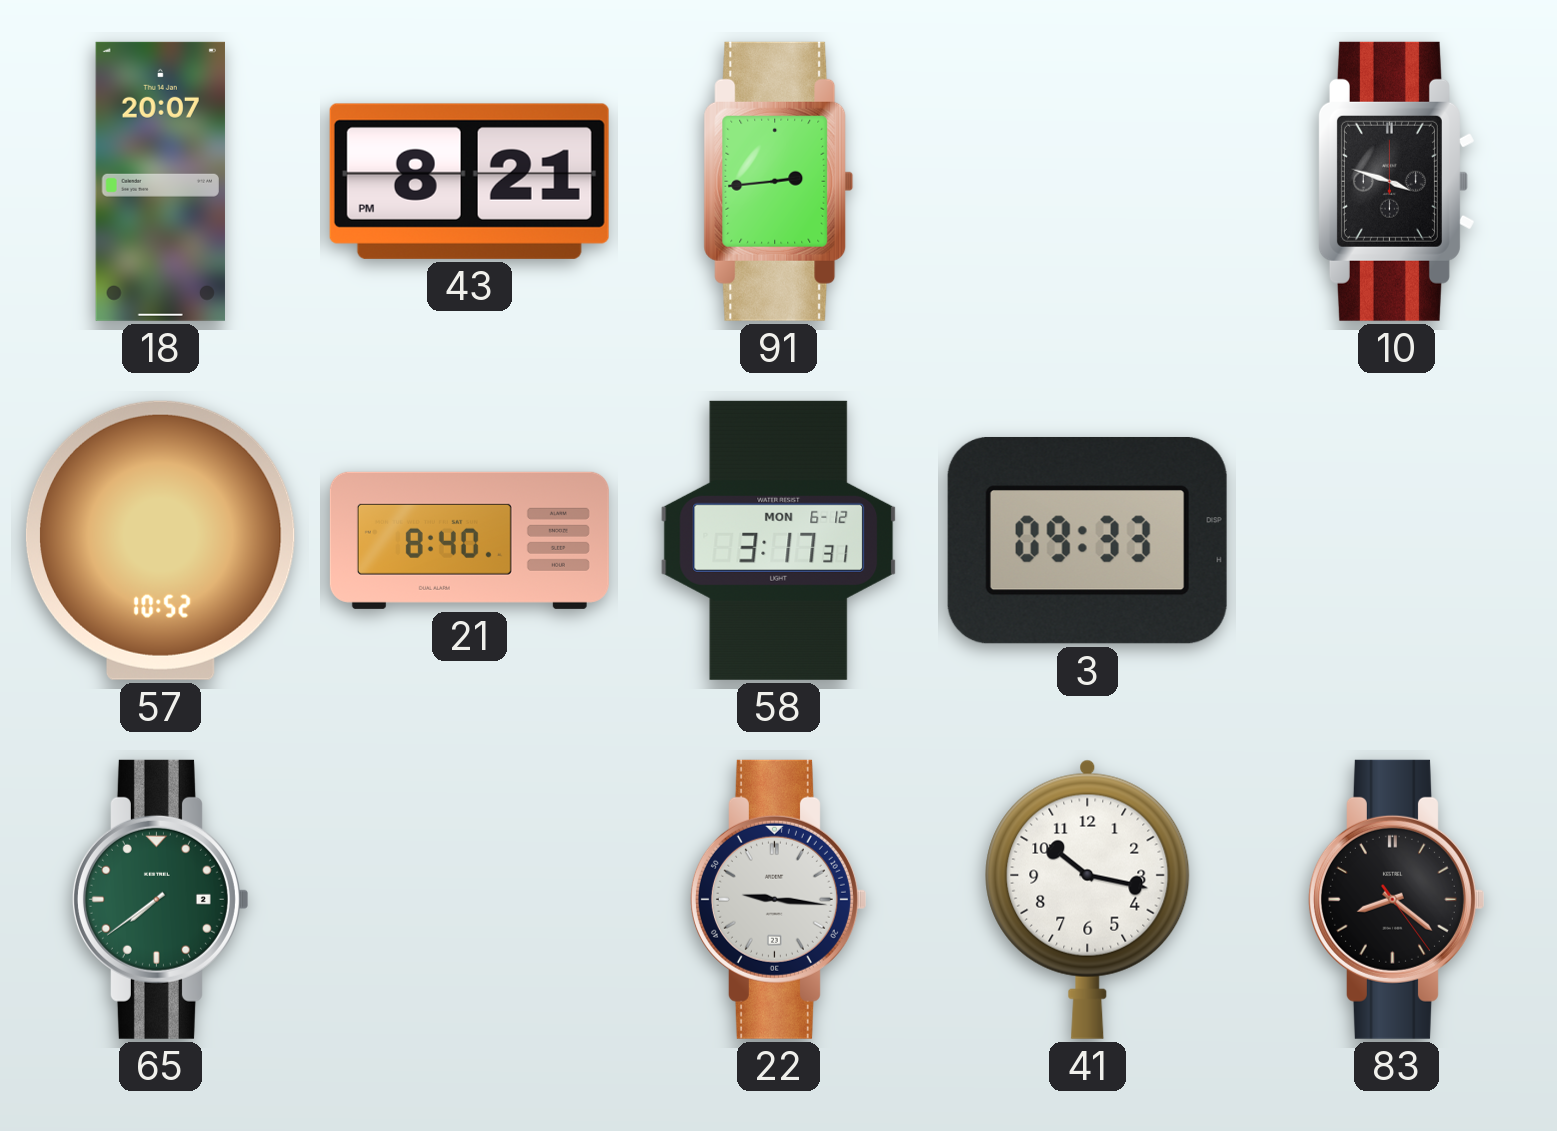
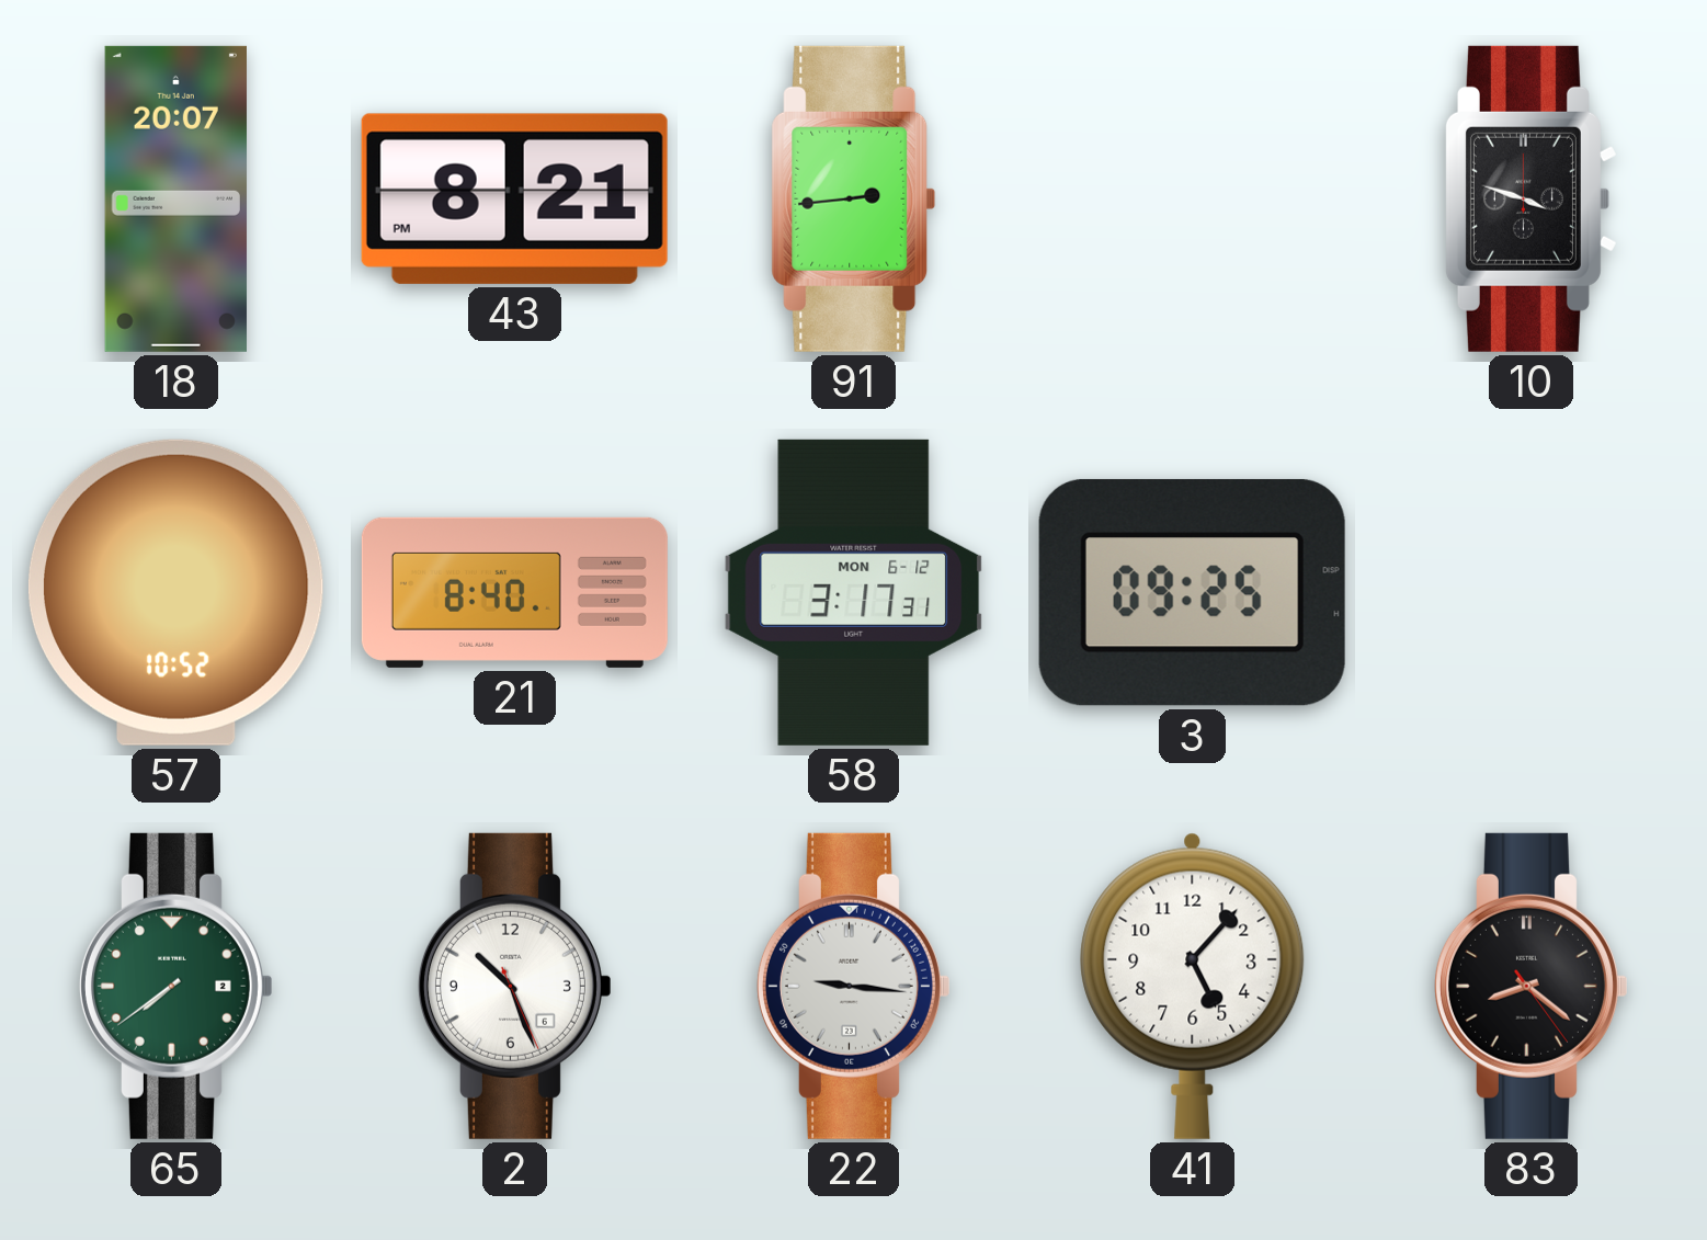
3: 09:33 -> 09:25 (1192, 592)
2: none -> 10:26 (514, 986)
41: 10:17 -> 5:07 (1193, 986)
